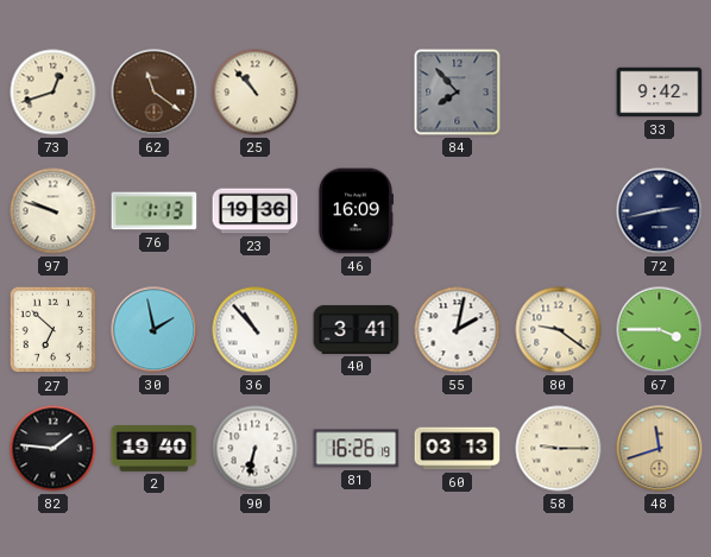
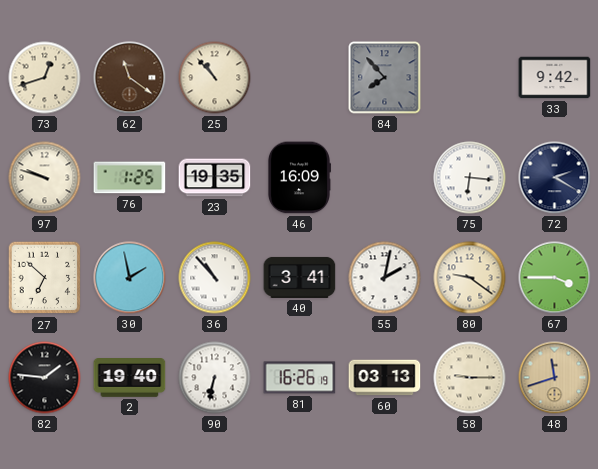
76: 1:13 -> 1:25 (130, 178)
23: 19:36 -> 19:35 (215, 178)
75: none -> 6:16 (470, 178)
72: 2:43 -> 2:20 (555, 178)
